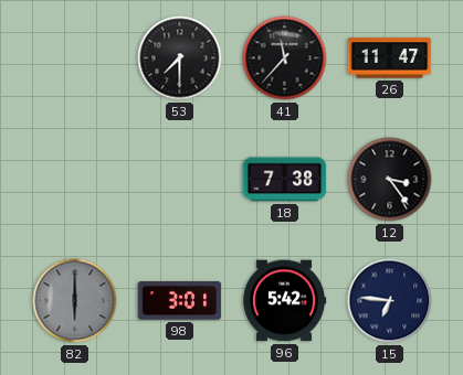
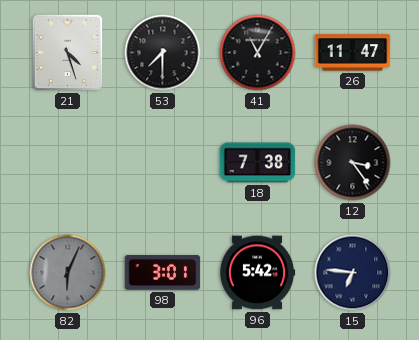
21: none -> 4:27 (68, 53)
41: 11:37 -> 11:05 (258, 53)
82: 6:00 -> 6:04 (68, 273)
